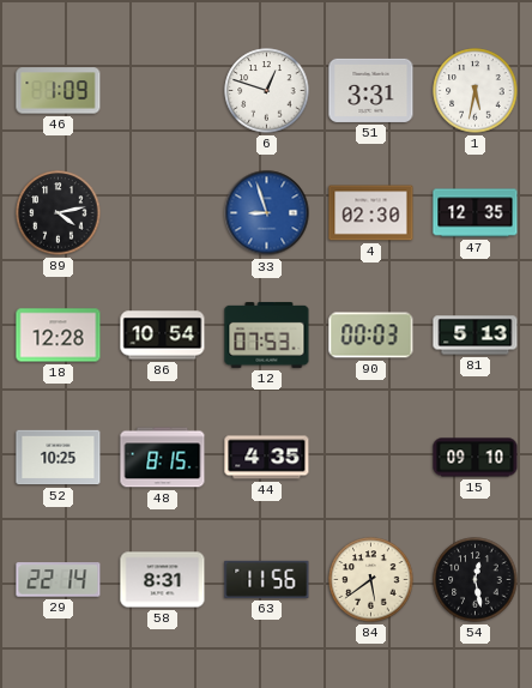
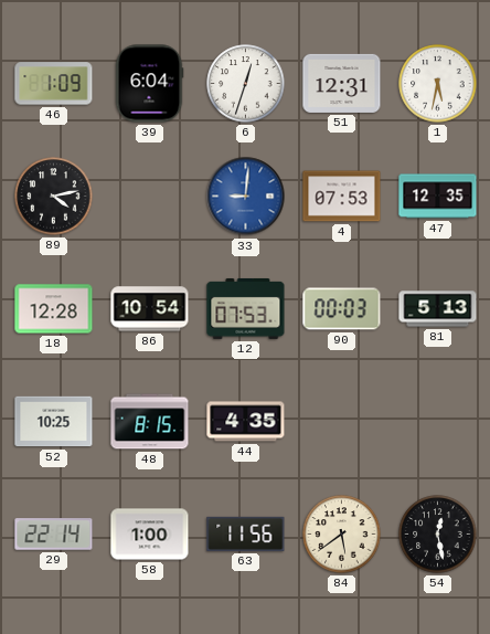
39: none -> 6:04 (149, 84)
6: 12:48 -> 12:33 (246, 84)
51: 3:31 -> 12:31 (342, 83)
33: 8:57 -> 9:01 (246, 197)
4: 02:30 -> 07:53 (342, 197)
15: 09:10 -> none (476, 458)
58: 8:31 -> 1:00 (150, 535)
